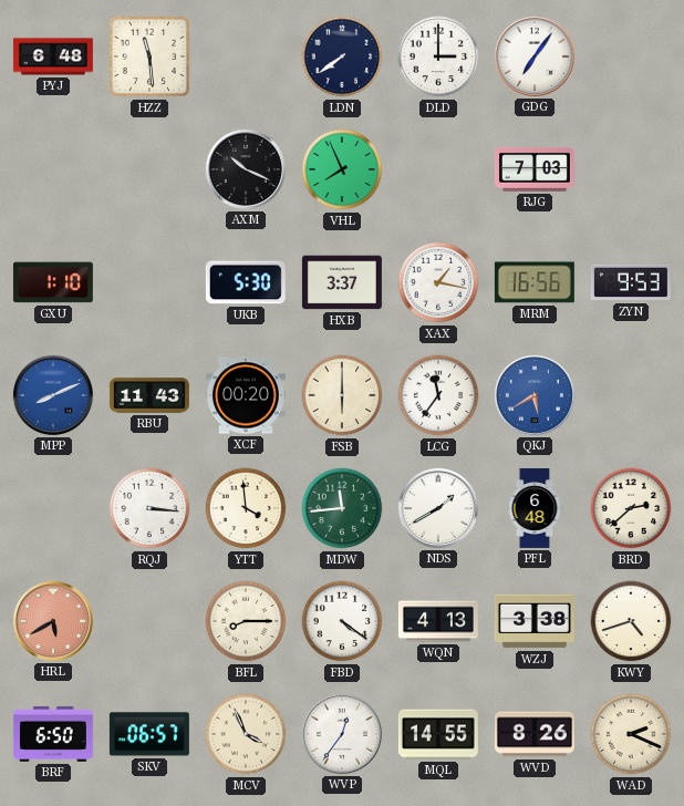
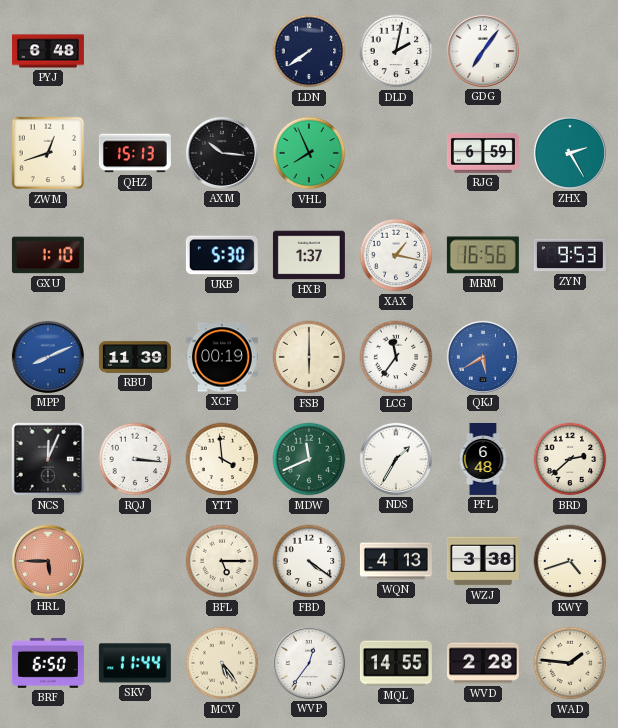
HZZ: 11:29 -> none (149, 56)
DLD: 3:00 -> 2:02 (396, 51)
ZWM: none -> 12:42 (48, 153)
QHZ: none -> 15:13 (135, 153)
AXM: 10:19 -> 10:16 (222, 153)
RJG: 7:03 -> 6:59 (483, 153)
ZHX: none -> 2:25 (570, 153)
HXB: 3:37 -> 1:37 (309, 255)
RBU: 11:43 -> 11:39 (135, 357)
XCF: 00:20 -> 00:19 (222, 357)
NCS: none -> 12:04 (48, 459)
MDW: 11:44 -> 11:41 (309, 459)
NDS: 1:40 -> 1:35 (396, 459)
HRL: 5:40 -> 5:45 (48, 561)
BFL: 8:15 -> 5:15 (222, 561)
SKV: 06:57 -> 11:44 (135, 663)
MCV: 3:56 -> 5:24 (222, 663)
WVD: 8:26 -> 2:28 (483, 663)
WAD: 2:19 -> 1:46 (570, 663)
